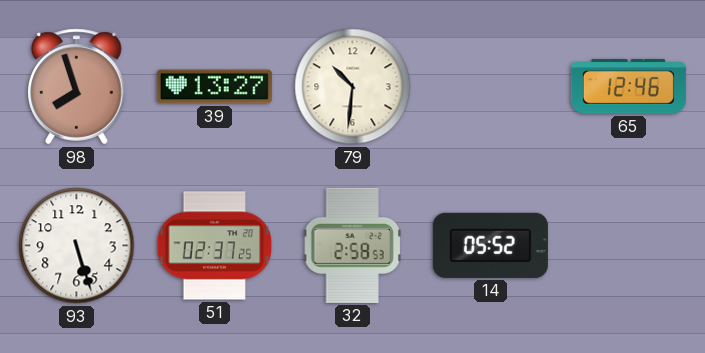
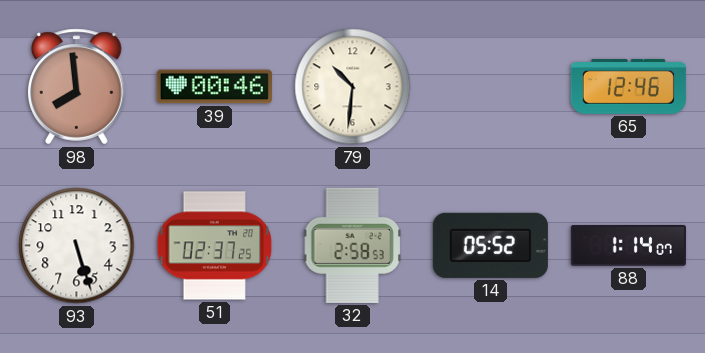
98: 7:57 -> 7:59 (77, 87)
39: 13:27 -> 00:46 (214, 87)
88: none -> 1:14 (628, 246)
